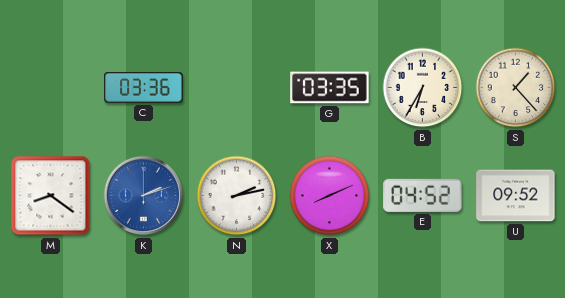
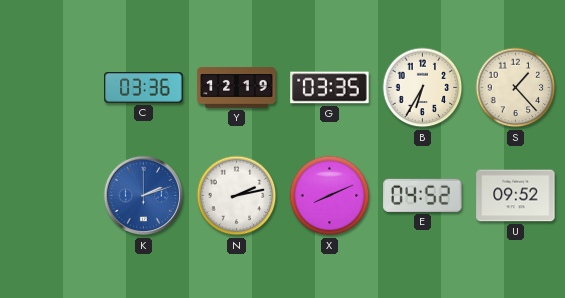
Y: none -> 12:19 (237, 88)
M: 8:21 -> none (51, 196)
